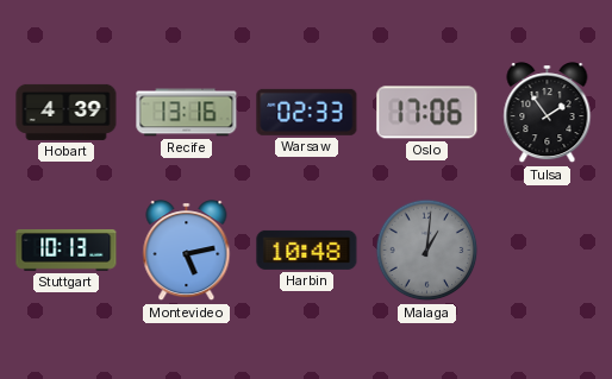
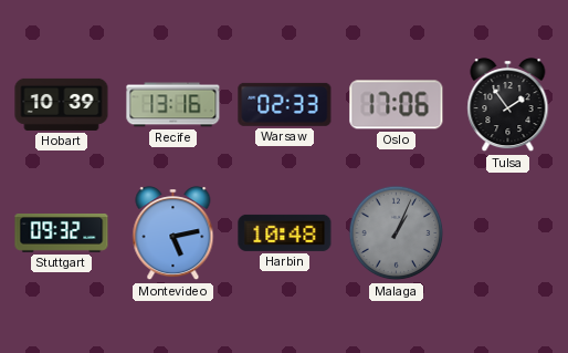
Hobart: 4:39 -> 10:39 (62, 104)
Stuttgart: 10:13 -> 09:32 (62, 232)
Malaga: 1:01 -> 1:04 (397, 233)
